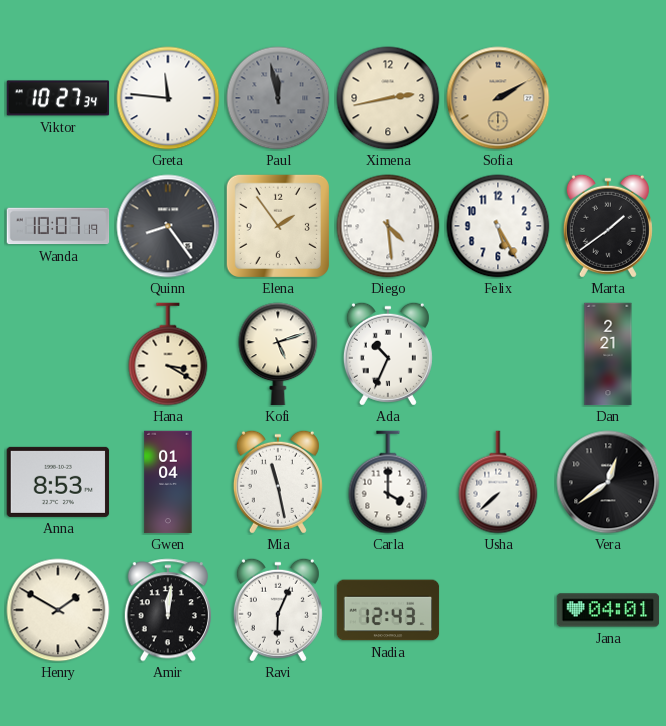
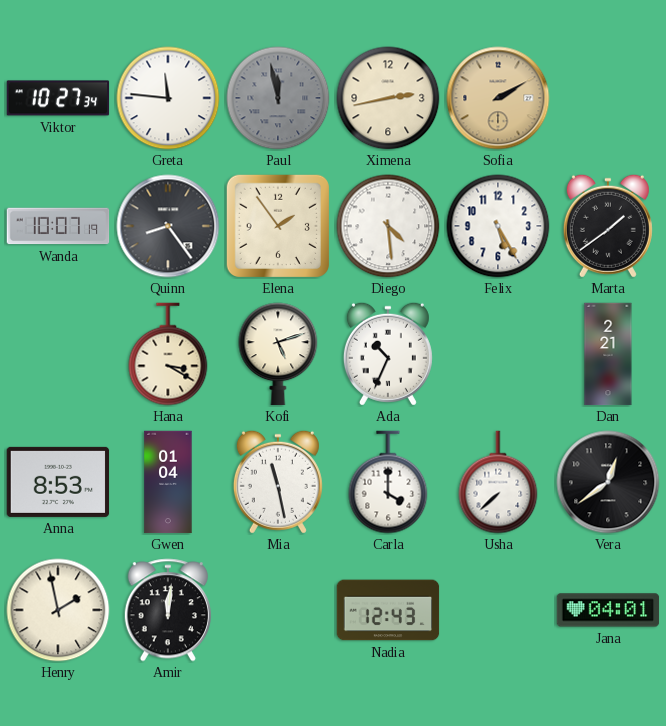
Henry: 1:50 -> 1:58 (58, 610)
Ravi: 6:04 -> none (278, 610)
